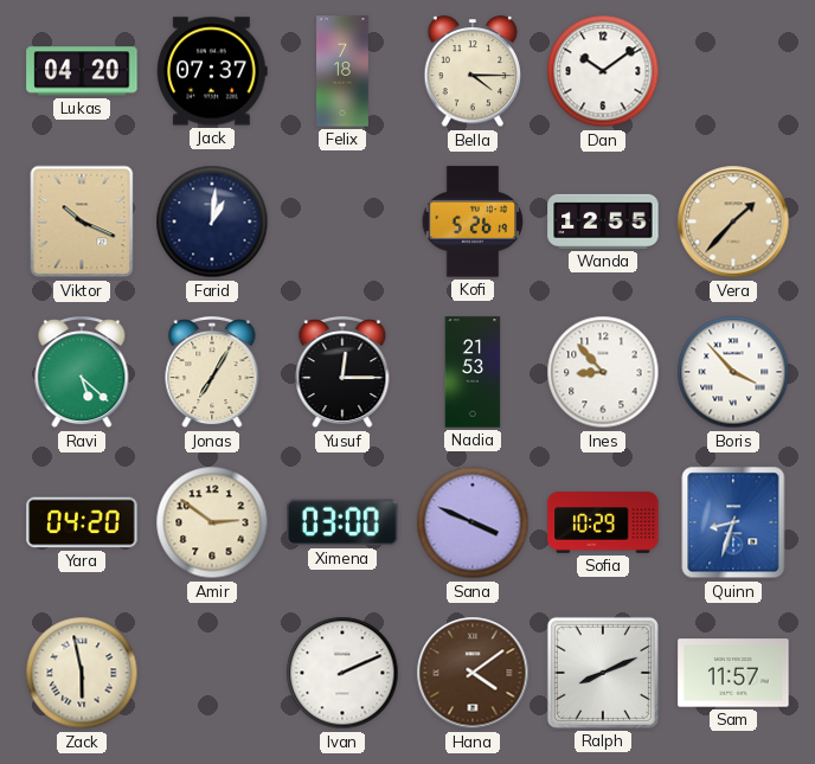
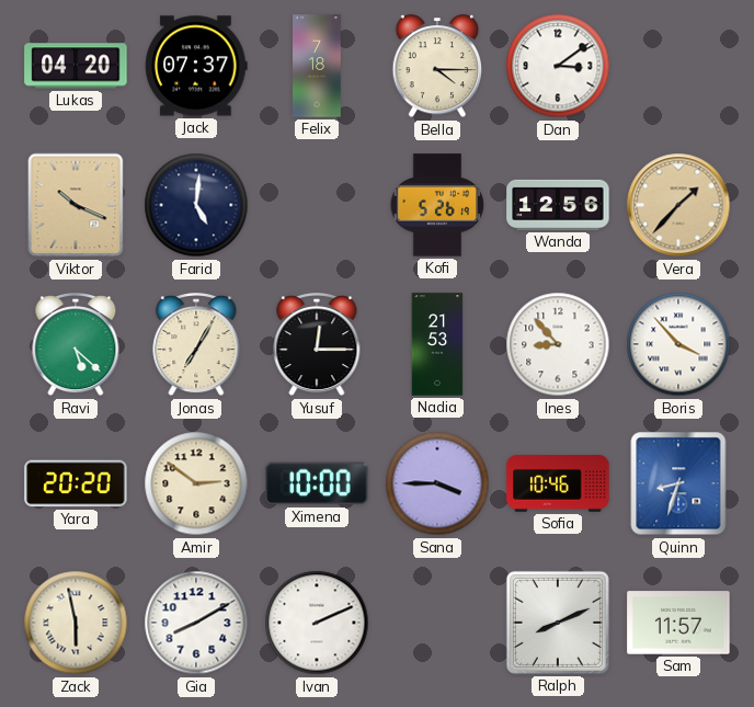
Dan: 10:09 -> 3:09 (558, 66)
Farid: 1:01 -> 5:01 (196, 205)
Wanda: 12:55 -> 12:56 (558, 205)
Yara: 04:20 -> 20:20 (76, 483)
Ximena: 03:00 -> 10:00 (317, 483)
Sana: 3:49 -> 3:45 (437, 483)
Sofia: 10:29 -> 10:46 (558, 483)
Gia: none -> 8:10 (196, 623)
Hana: 4:09 -> none (473, 673)
